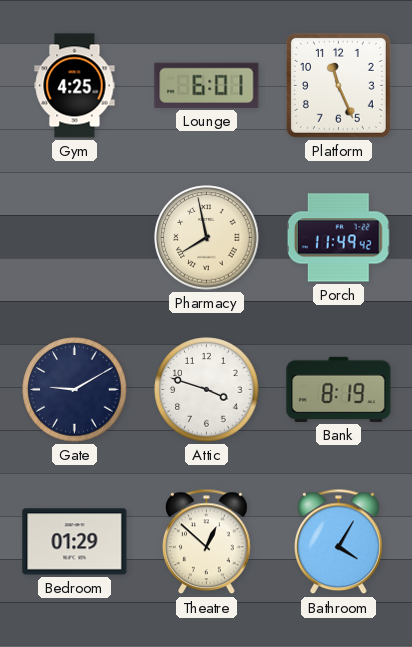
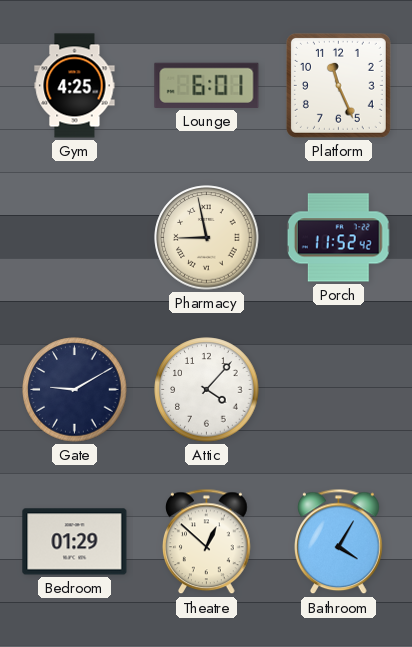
Pharmacy: 7:58 -> 8:58 (207, 238)
Porch: 11:49 -> 11:52 (338, 238)
Attic: 3:48 -> 4:07 (207, 390)
Bank: 8:19 -> none (339, 389)
